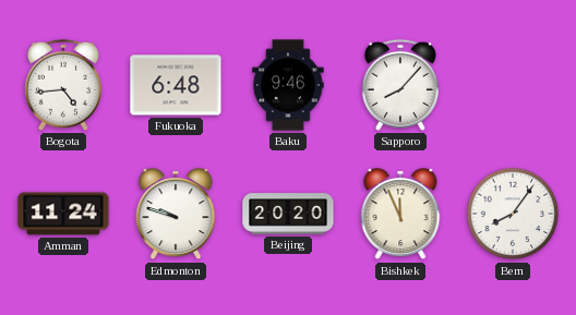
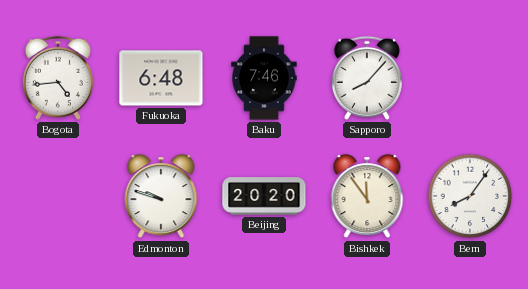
Baku: 9:46 -> 7:46 (264, 78)
Amman: 11:24 -> none (63, 214)
Bishkek: 11:56 -> 11:54 (367, 197)
